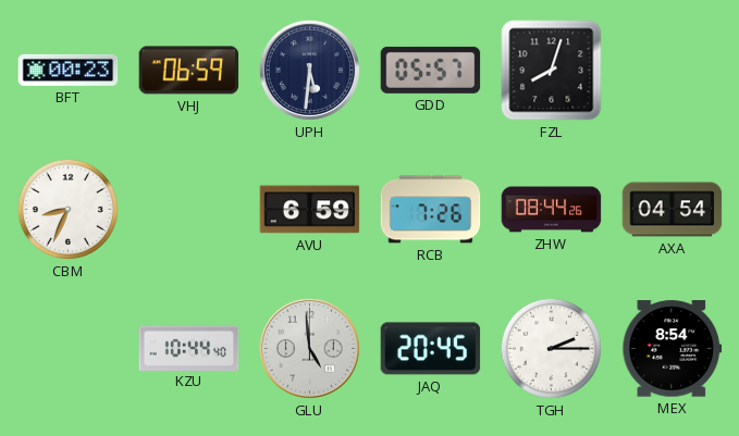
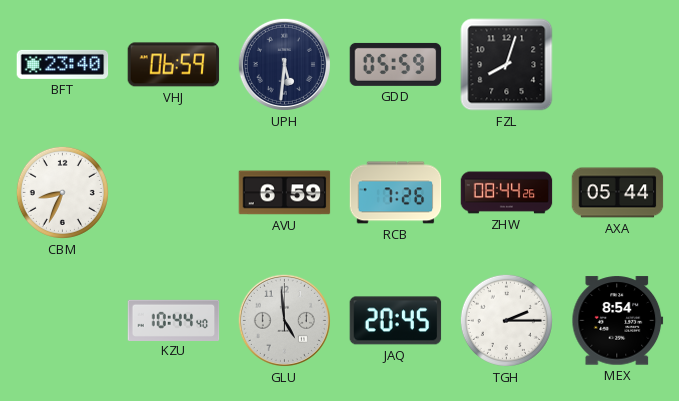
BFT: 00:23 -> 23:40 (63, 64)
GDD: 05:57 -> 05:59 (396, 64)
AXA: 04:54 -> 05:44 (618, 193)
